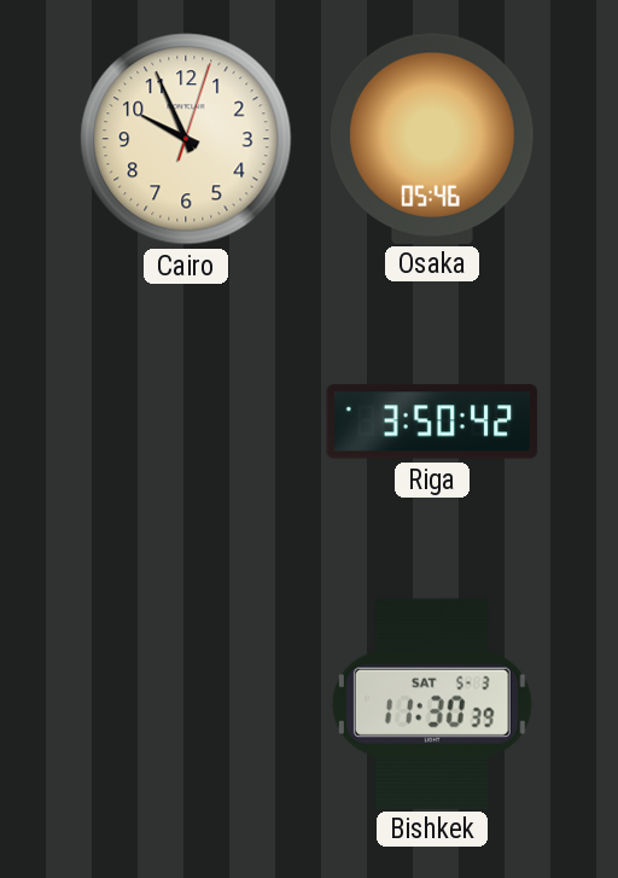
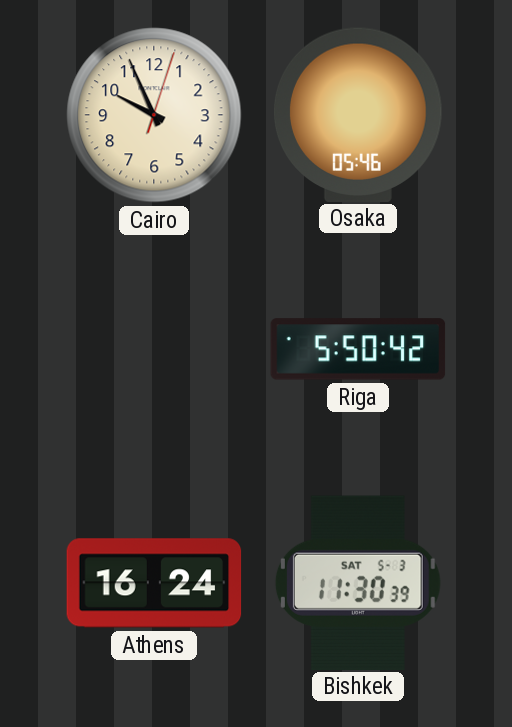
Riga: 3:50 -> 5:50 (358, 349)
Athens: none -> 16:24 (154, 583)
